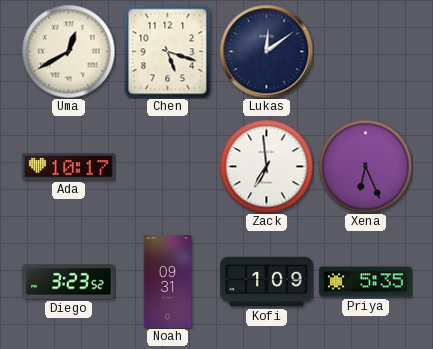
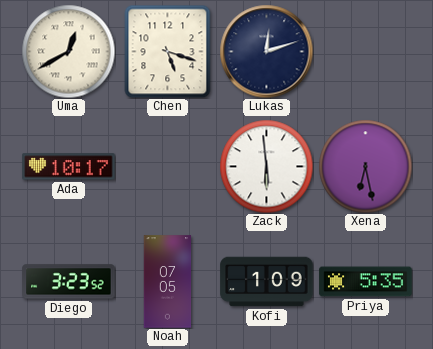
Lukas: 12:09 -> 12:12 (266, 51)
Zack: 6:59 -> 5:59 (266, 166)
Xena: 6:26 -> 6:28 (365, 166)
Noah: 09:31 -> 07:05 (168, 282)
